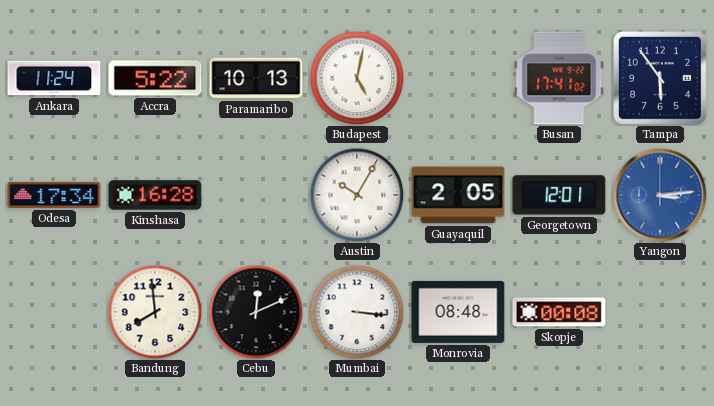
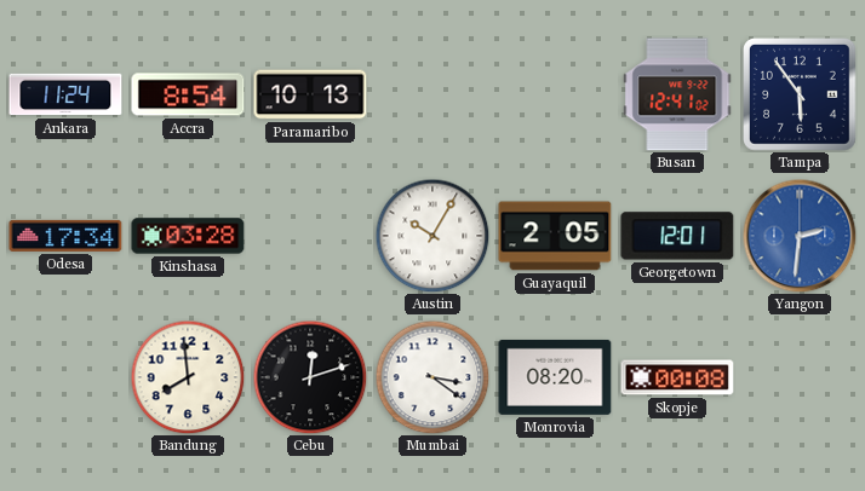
Accra: 5:22 -> 8:54 (188, 94)
Budapest: 5:02 -> none (357, 78)
Busan: 17:41 -> 12:41 (677, 94)
Kinshasa: 16:28 -> 03:28 (188, 236)
Yangon: 3:14 -> 2:31 (800, 236)
Cebu: 12:11 -> 12:12 (310, 377)
Mumbai: 3:16 -> 3:21 (432, 377)
Monrovia: 08:48 -> 08:20 (555, 377)
